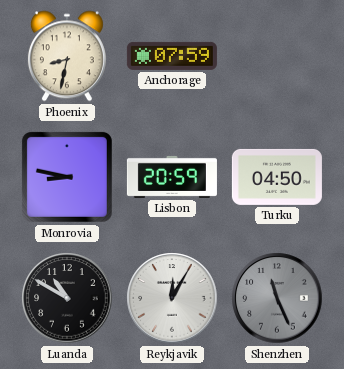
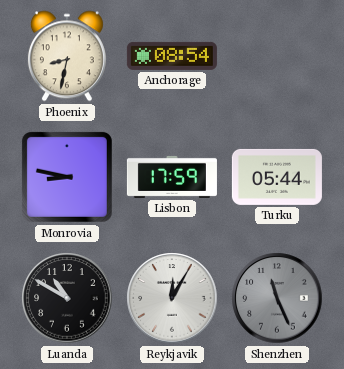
Anchorage: 07:59 -> 08:54 (172, 56)
Lisbon: 20:59 -> 17:59 (172, 177)
Turku: 04:50 -> 05:44 (277, 177)
